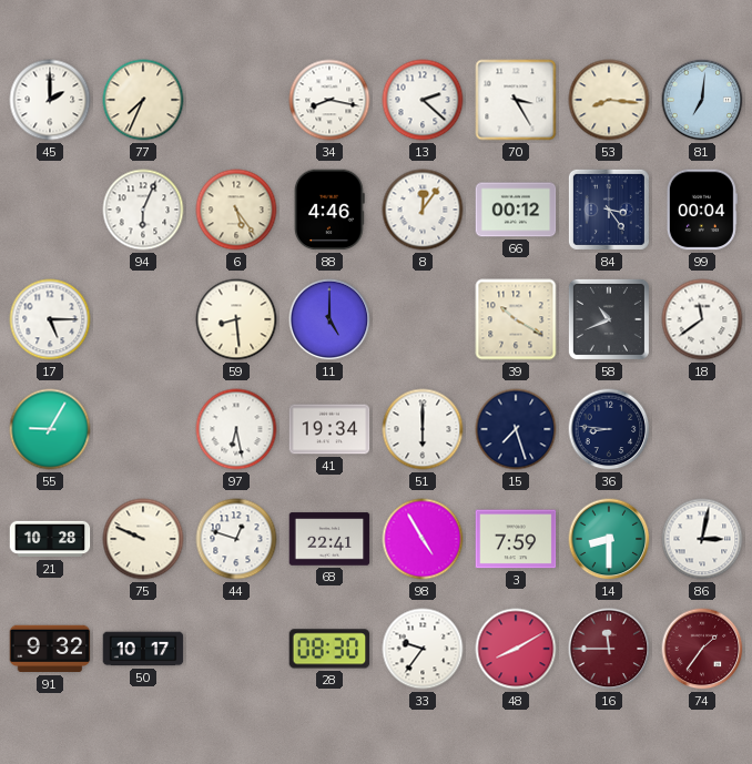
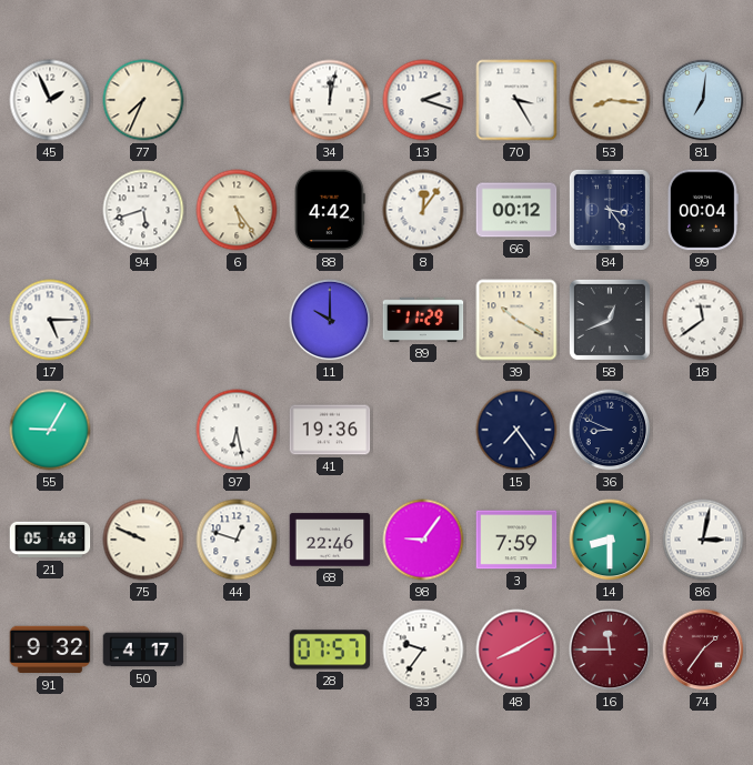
45: 2:00 -> 1:56 (50, 100)
34: 8:17 -> 12:02 (330, 100)
13: 2:22 -> 2:18 (423, 100)
94: 6:04 -> 5:42 (143, 210)
88: 4:46 -> 4:42 (330, 210)
59: 8:29 -> none (236, 319)
11: 5:00 -> 10:00 (330, 320)
89: none -> 11:29 (423, 320)
58: 10:41 -> 12:41 (610, 320)
41: 19:34 -> 19:36 (330, 430)
51: 6:00 -> none (423, 429)
15: 7:27 -> 7:24 (516, 430)
36: 8:46 -> 8:49 (610, 430)
21: 10:28 -> 05:48 (50, 540)
68: 22:41 -> 22:46 (330, 540)
98: 4:55 -> 9:06 (423, 540)
50: 10:17 -> 4:17 (143, 650)
28: 08:30 -> 07:57 (330, 650)
